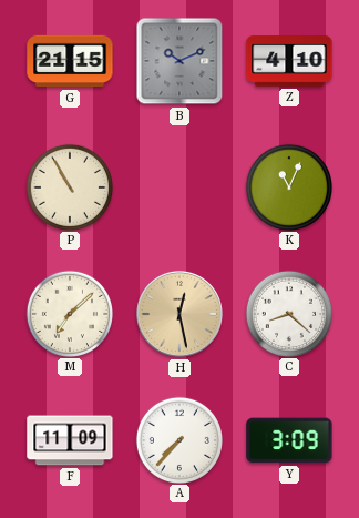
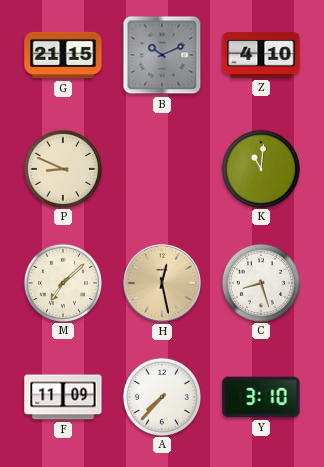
P: 10:55 -> 8:49 (62, 168)
K: 11:04 -> 11:01 (260, 168)
C: 8:22 -> 8:27 (260, 282)
Y: 3:09 -> 3:10 (261, 397)
